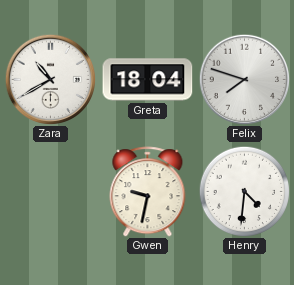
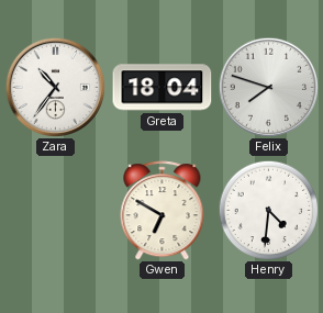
Zara: 10:40 -> 10:36 (55, 87)
Gwen: 9:32 -> 6:50 (163, 211)
